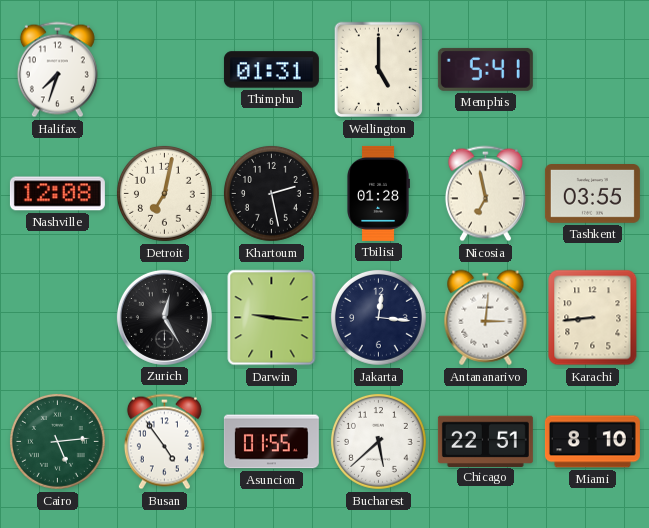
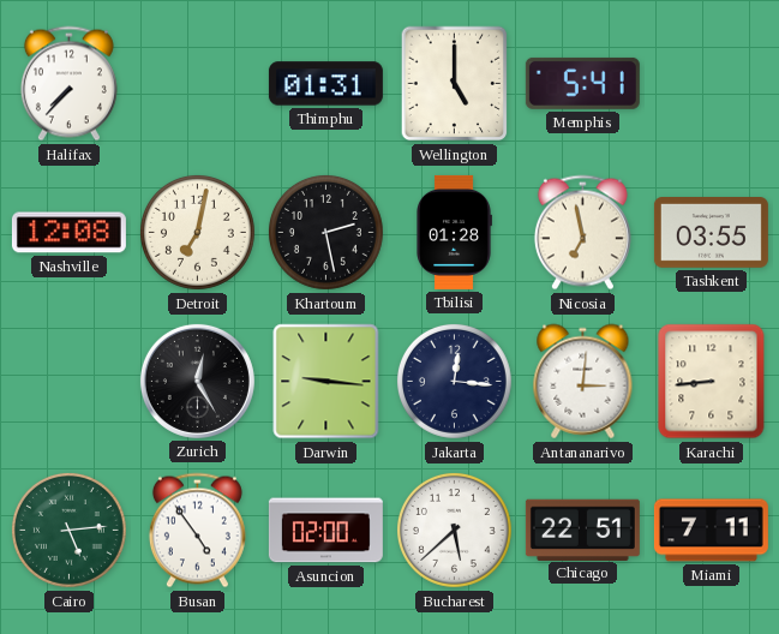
Halifax: 7:33 -> 7:37 (68, 84)
Asuncion: 01:55 -> 02:00 (325, 531)
Miami: 8:10 -> 7:11 (711, 531)
